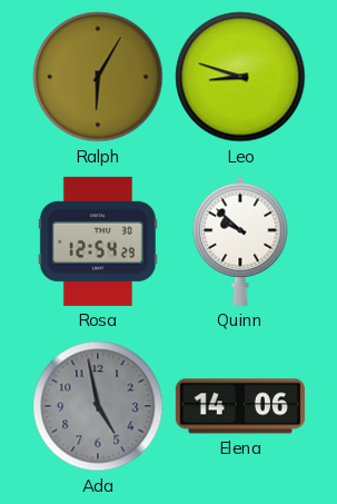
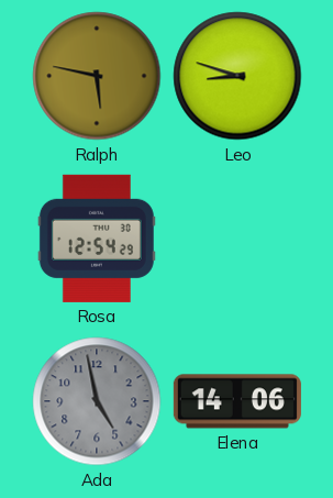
Ralph: 6:05 -> 5:47 (97, 76)
Quinn: 9:52 -> none (240, 241)
